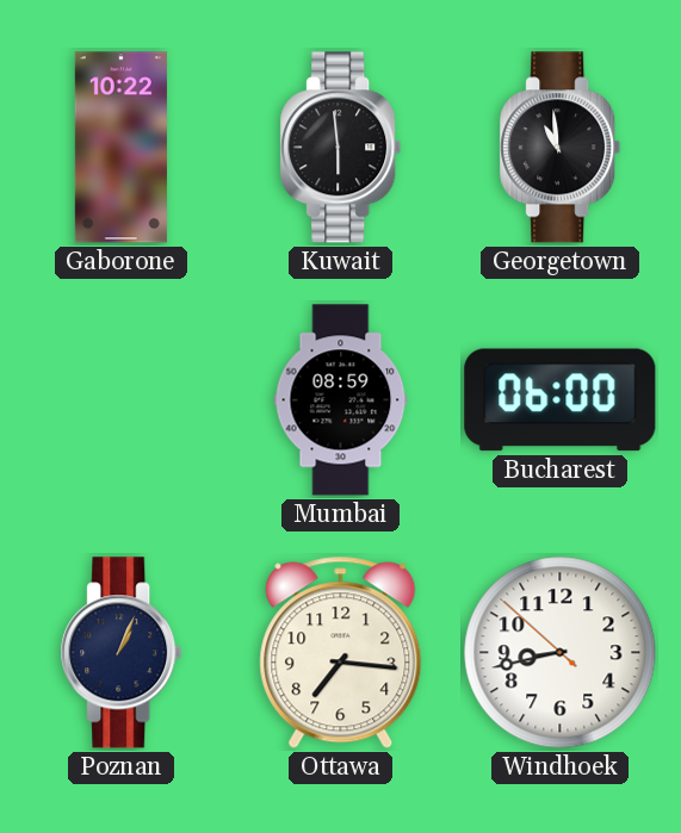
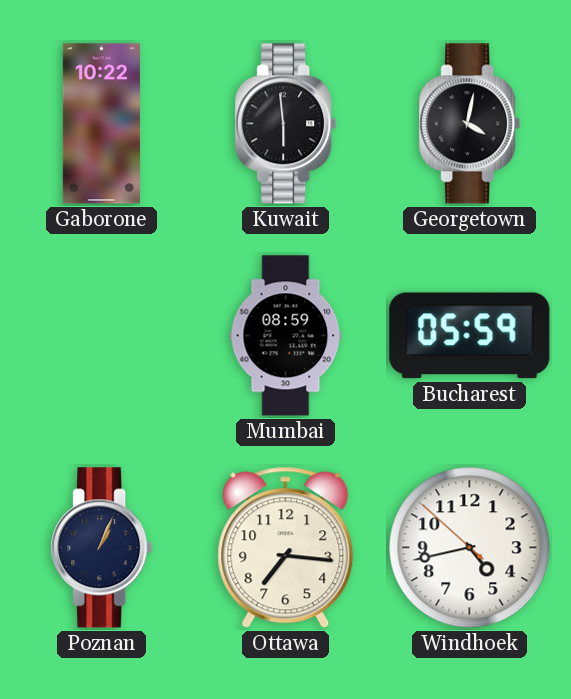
Georgetown: 10:59 -> 4:02 (470, 124)
Bucharest: 06:00 -> 05:59 (470, 336)
Windhoek: 8:42 -> 4:42 (470, 548)
